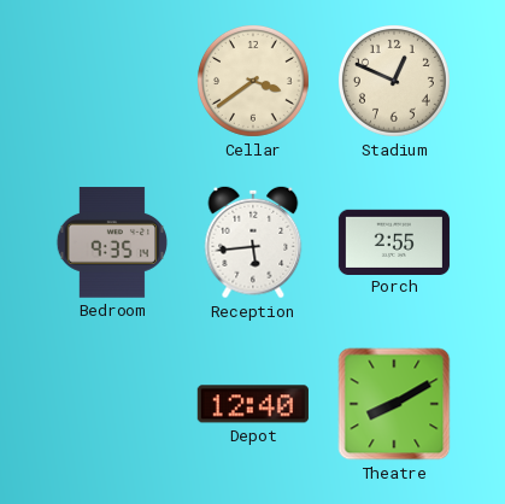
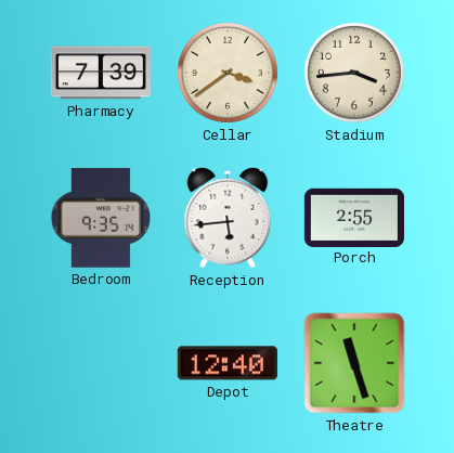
Pharmacy: none -> 7:39 (101, 73)
Stadium: 12:49 -> 3:44 (354, 73)
Theatre: 8:10 -> 11:27 (354, 363)
